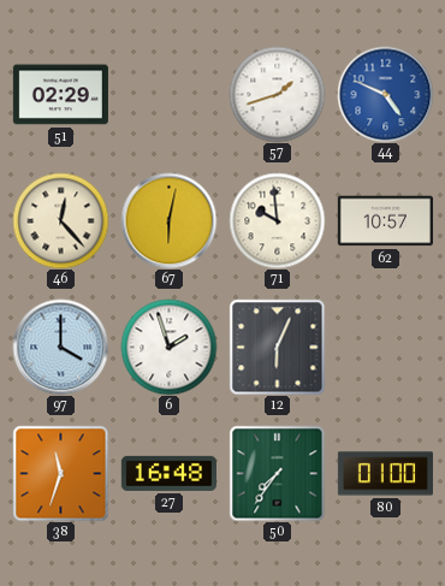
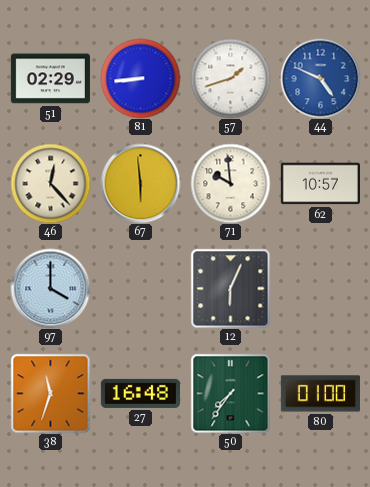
81: none -> 8:44 (140, 78)
67: 6:02 -> 5:59 (140, 183)
6: 1:57 -> none (168, 347)
